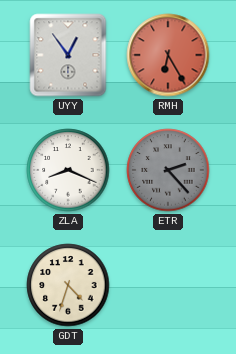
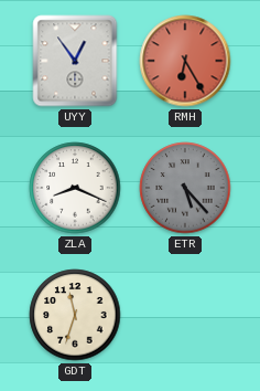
ETR: 2:23 -> 5:23 (185, 188)
GDT: 4:33 -> 11:33 (75, 315)
